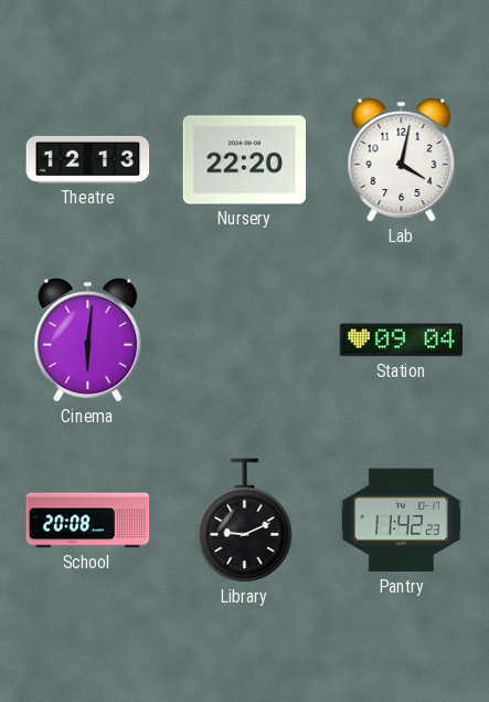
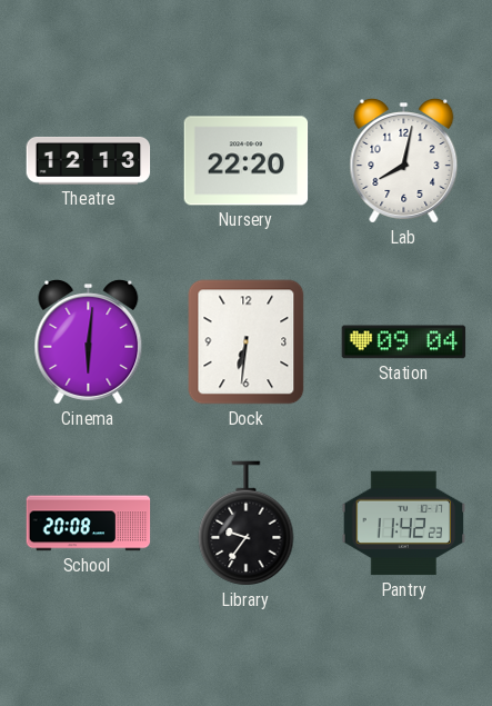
Lab: 4:02 -> 8:02 (404, 161)
Dock: none -> 6:31 (247, 342)
Library: 9:11 -> 9:36 (247, 524)
